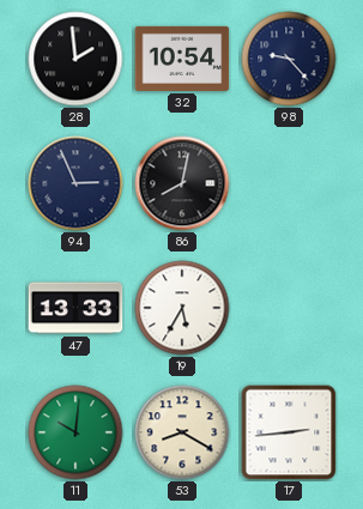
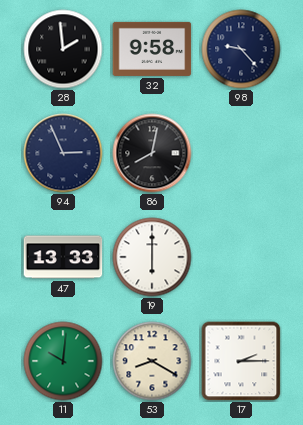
32: 10:54 -> 9:58 (152, 49)
19: 5:35 -> 6:00 (152, 257)
17: 2:44 -> 2:15 (241, 361)
